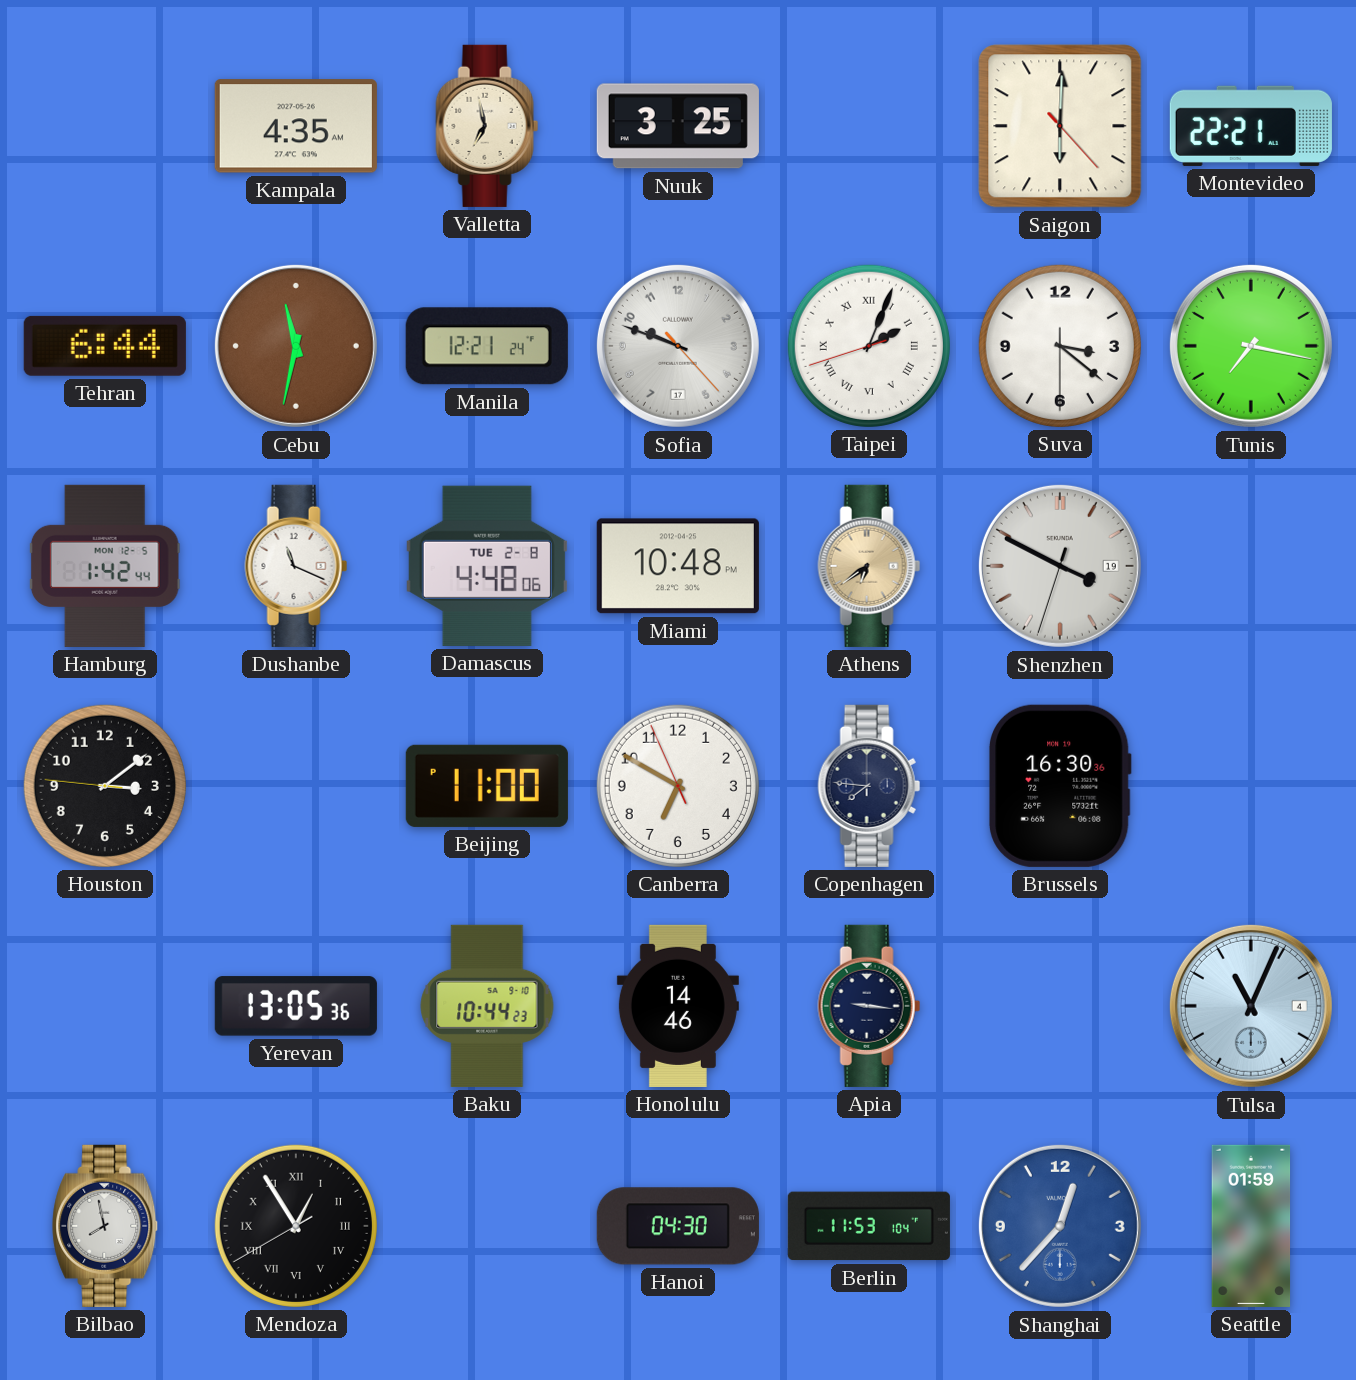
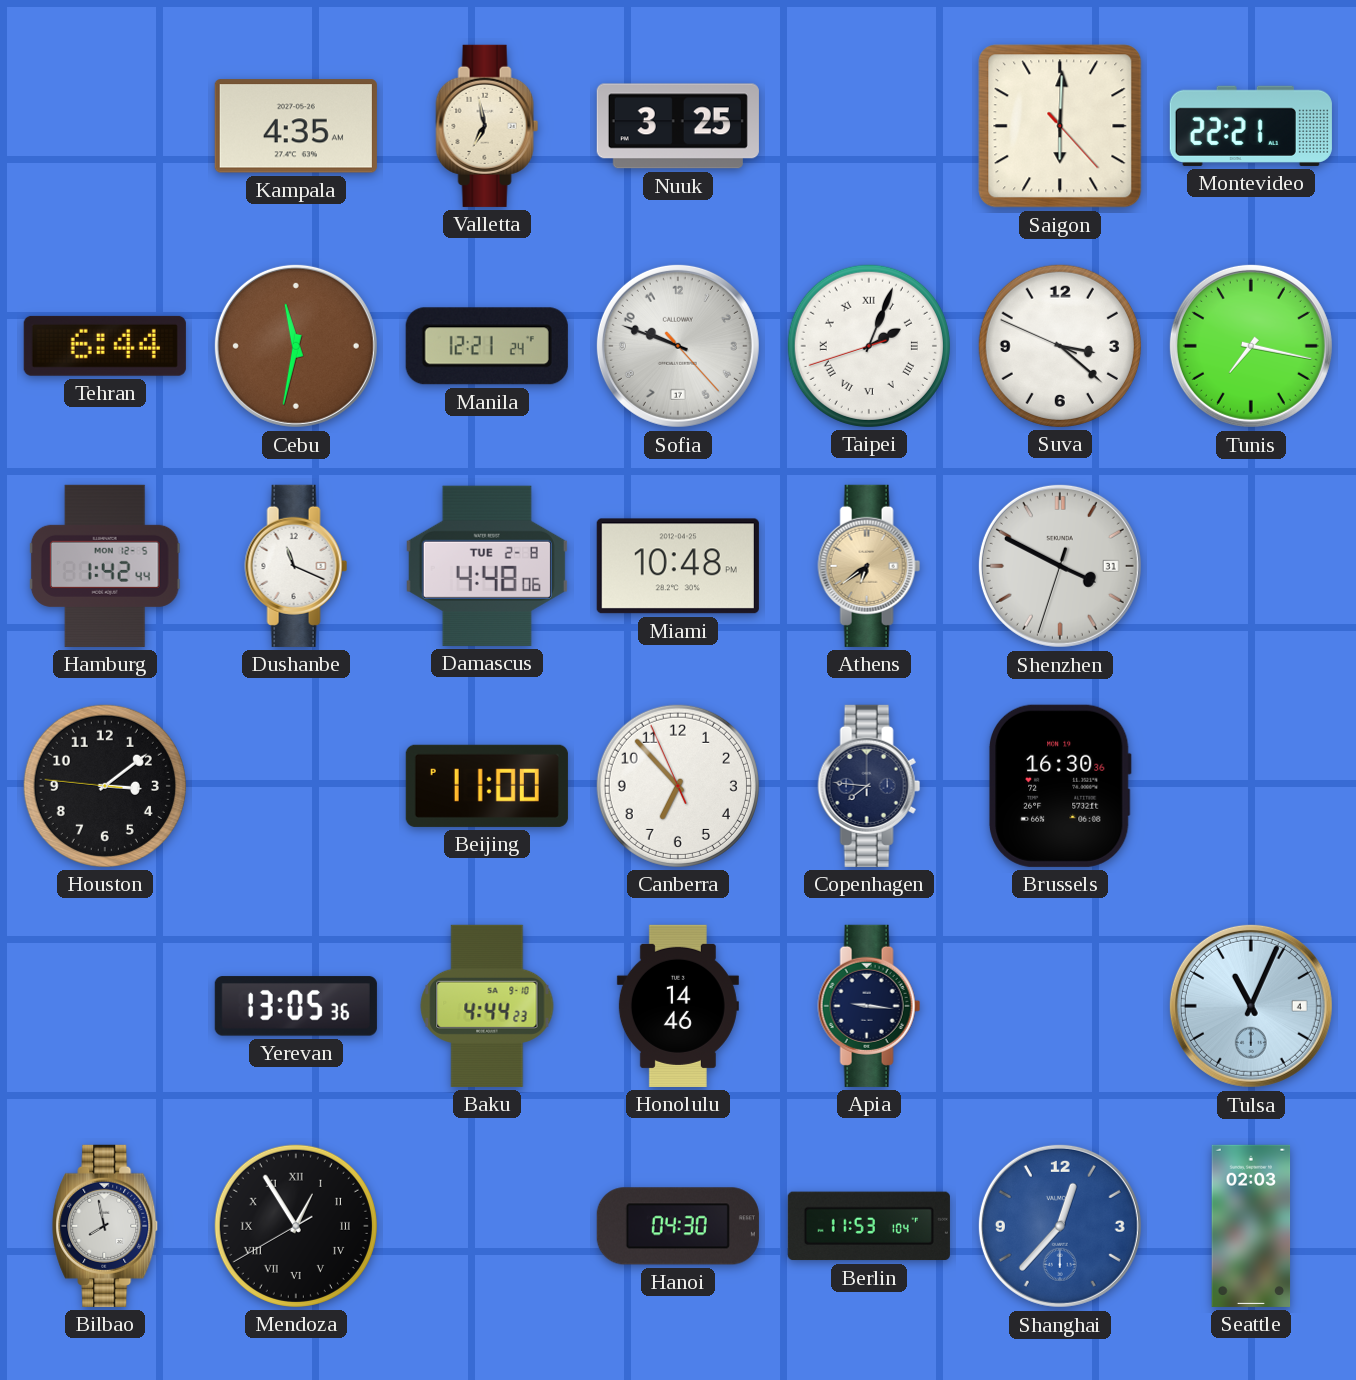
Suva: 3:21:30 -> 3:21:49 (1060, 346)
Shenzhen date: 19 -> 31 (1060, 566)
Canberra: 6:49 -> 6:52 (678, 786)
Baku: 10:44 -> 4:44 (487, 1006)
Seattle: 01:59 -> 02:03 (1251, 1226)
